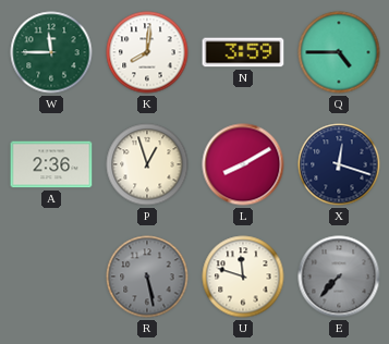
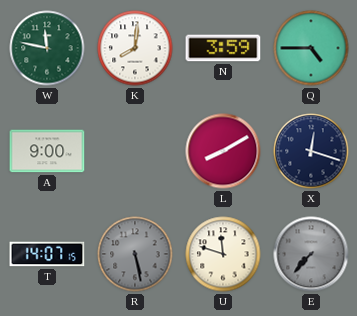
W: 11:45 -> 11:47 (47, 48)
A: 2:36 -> 9:00 (47, 151)
P: 12:57 -> none (147, 164)
T: none -> 14:07 (47, 254)
